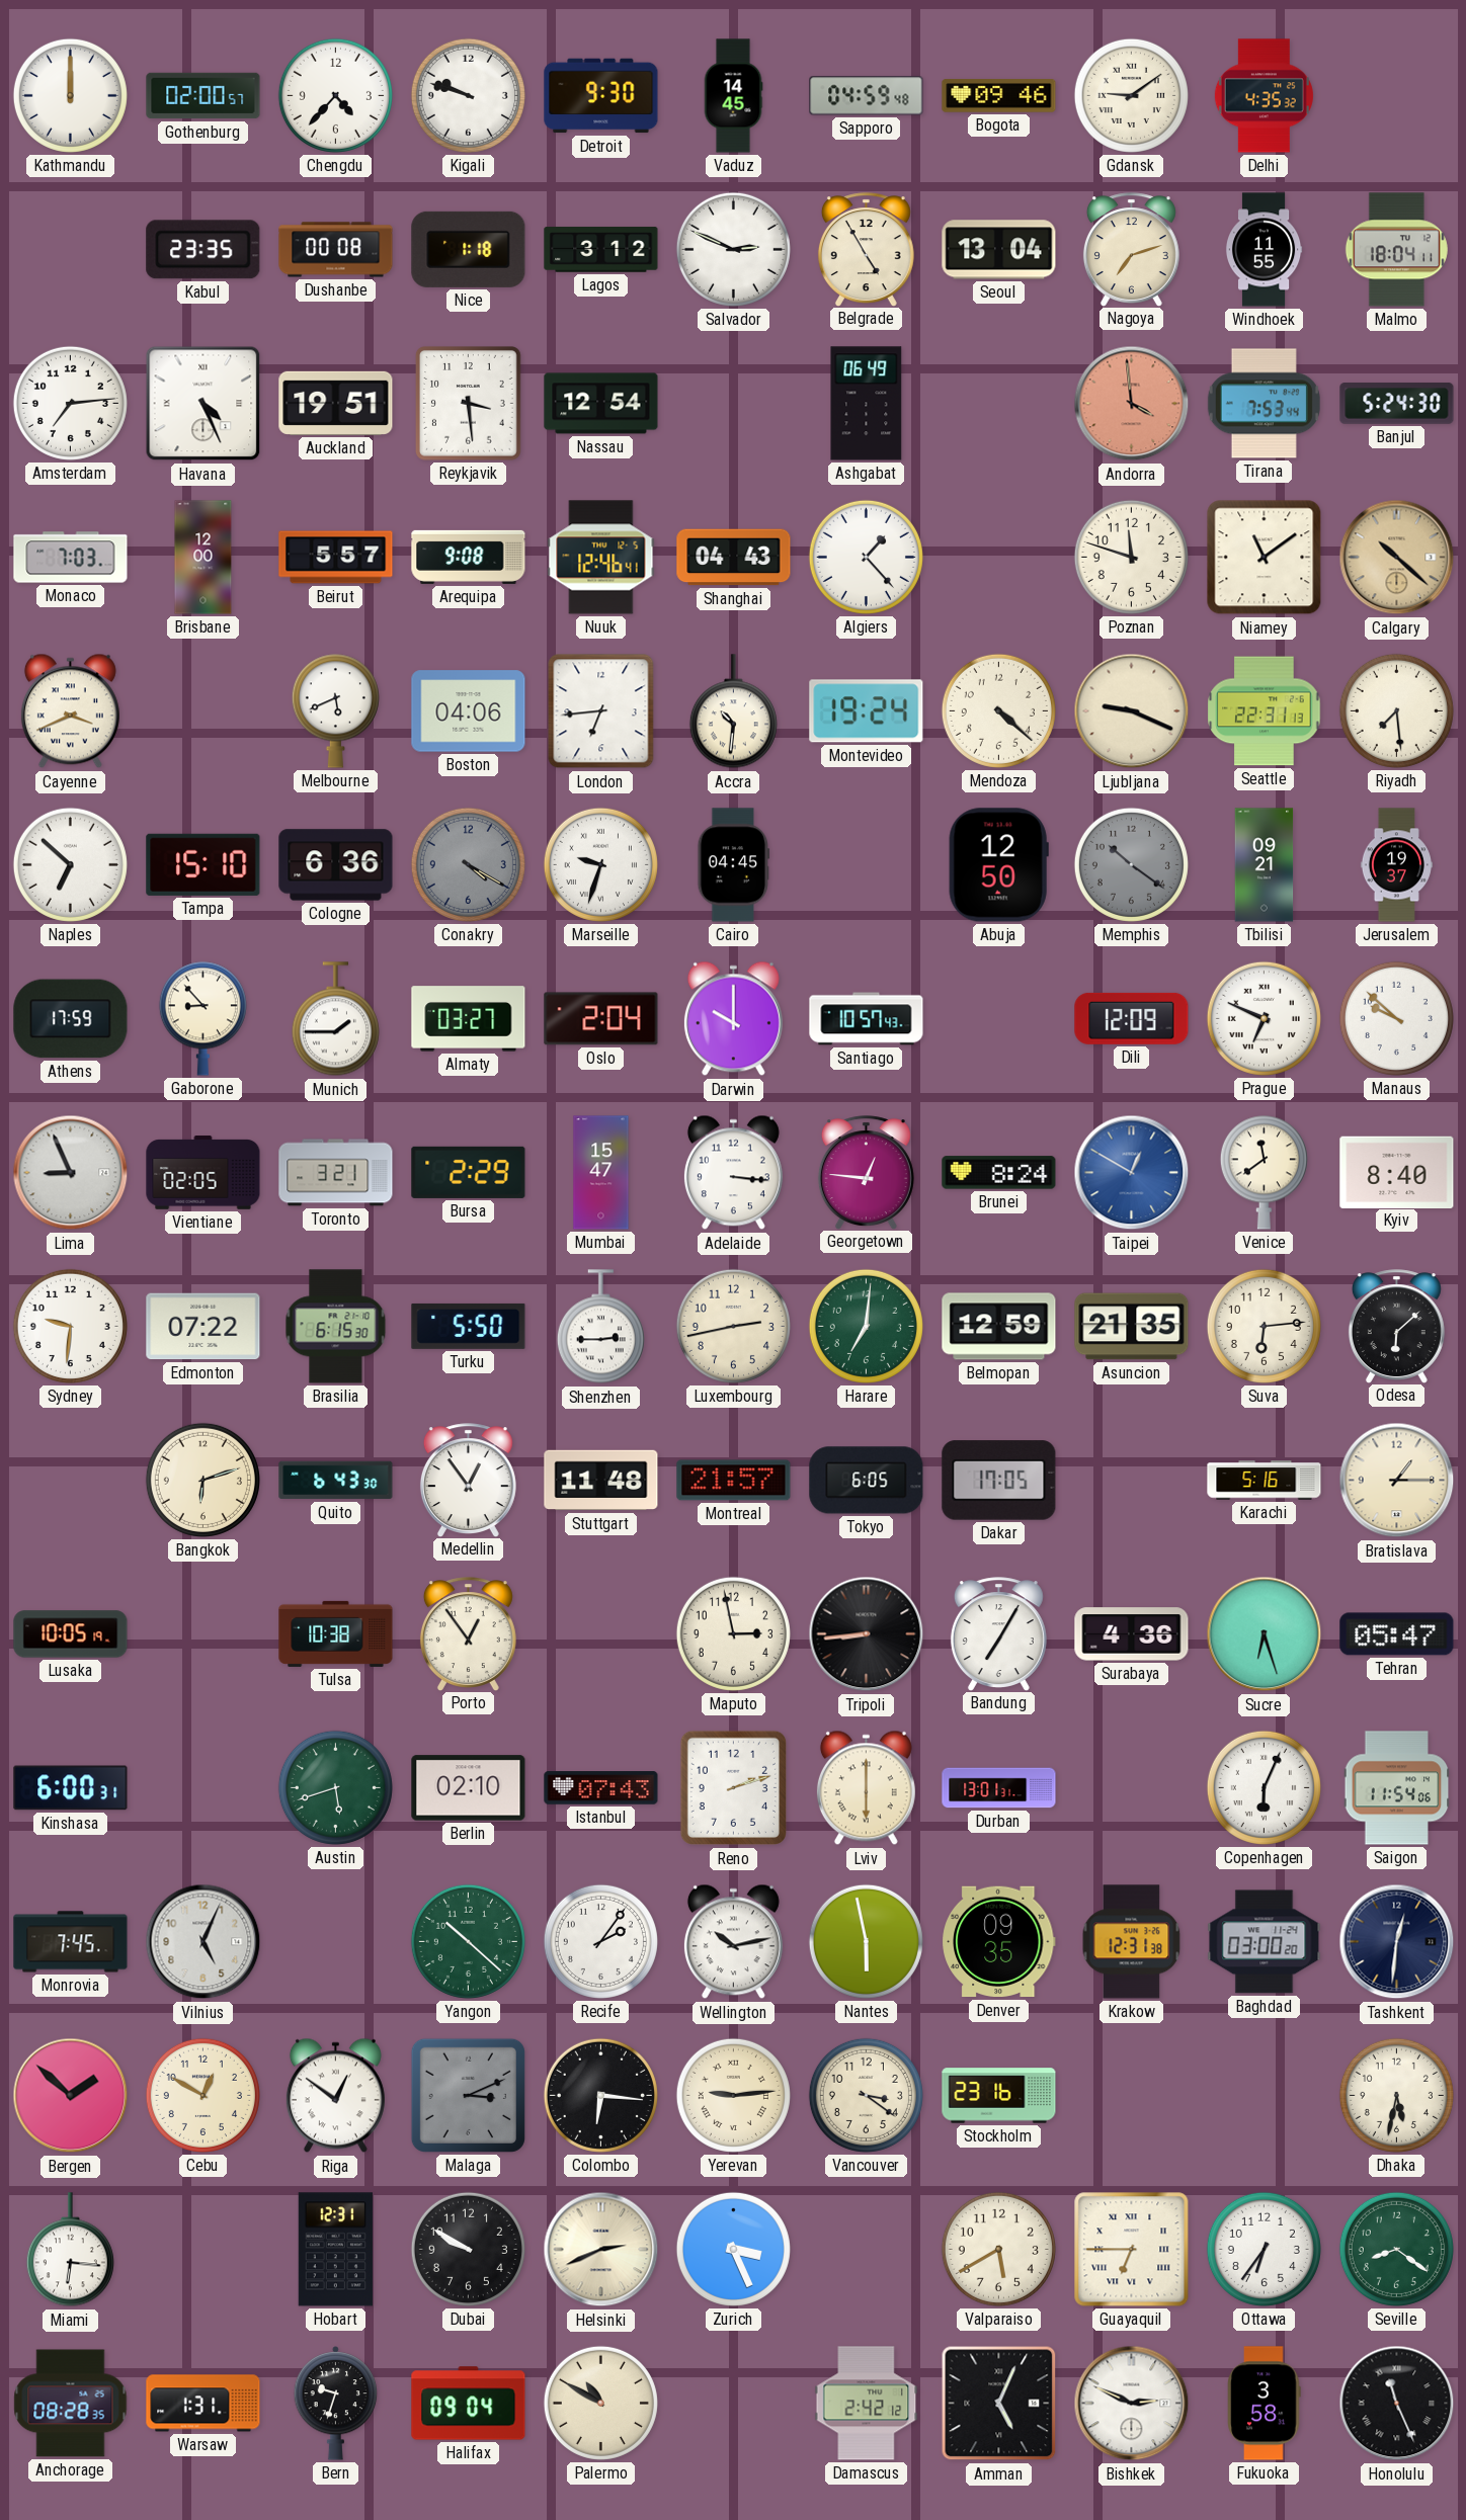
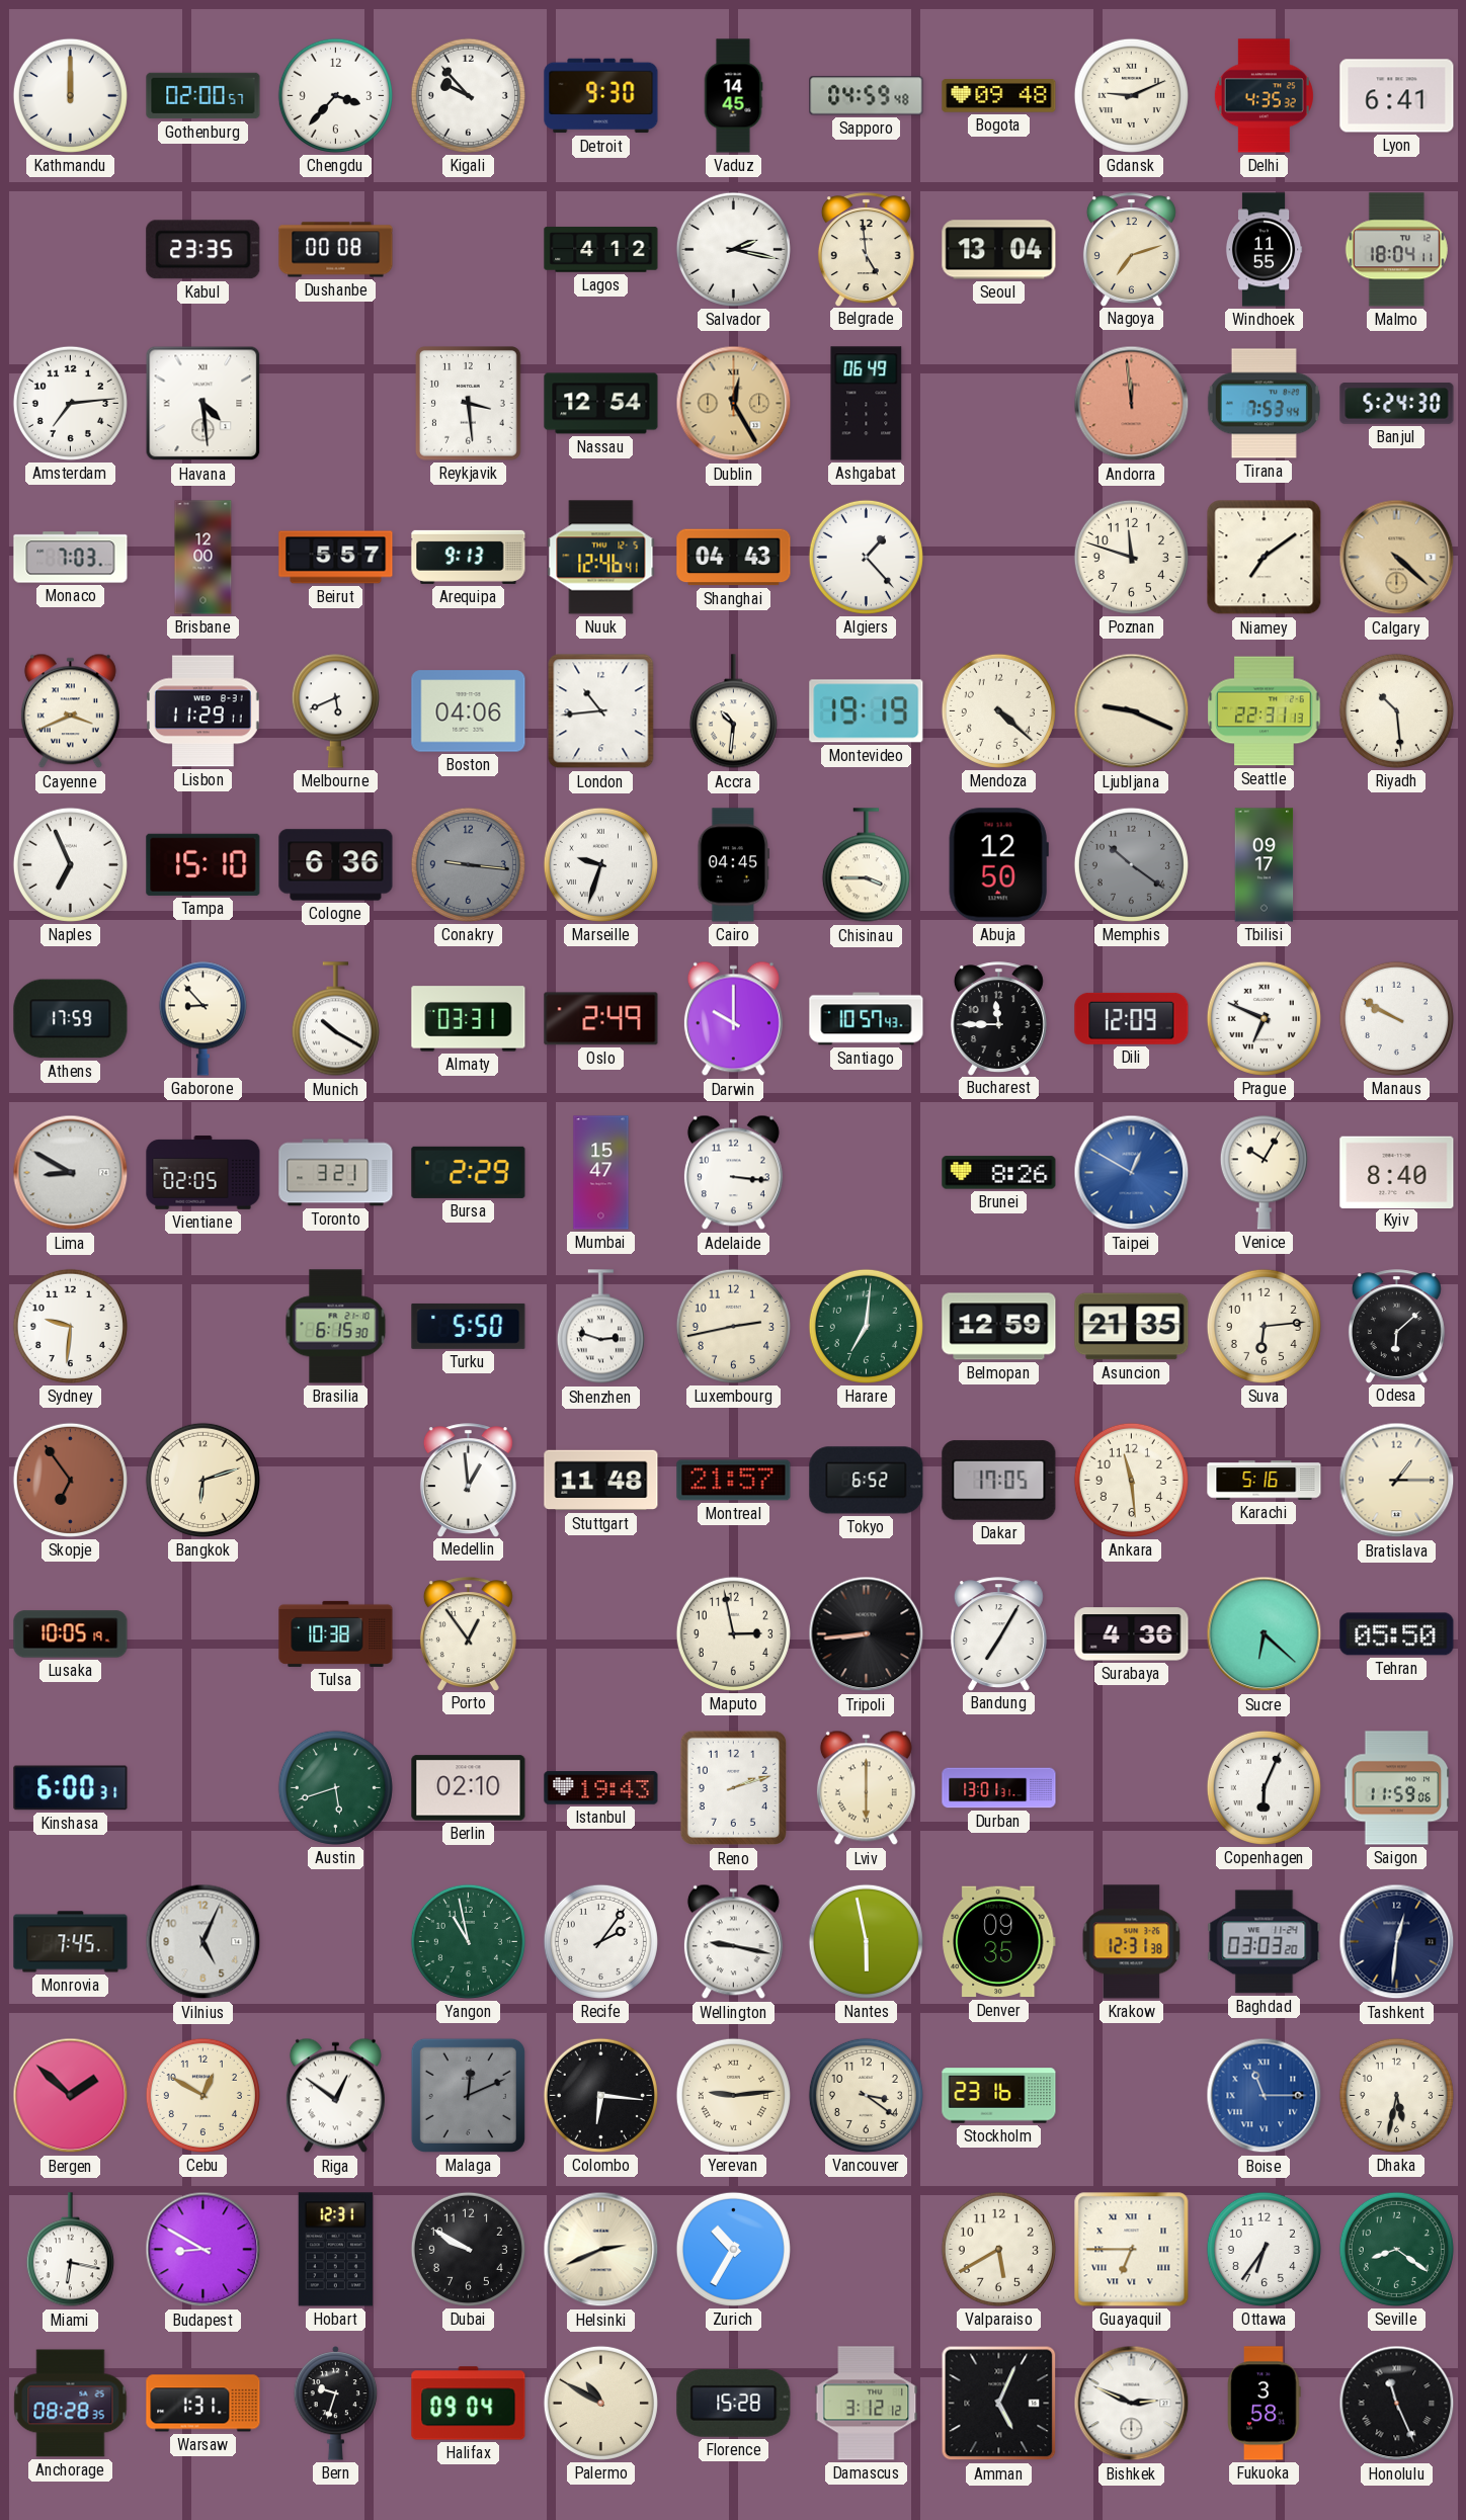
Chengdu: 4:37 -> 3:37 (335, 95)
Kigali: 9:48 -> 9:53 (468, 95)
Bogota: 09:46 -> 09:48 (999, 96)
Gdansk: 9:09 -> 9:11 (1131, 95)
Lyon: none -> 6:41 (1397, 96)
Nice: 1:18 -> none (469, 249)
Lagos: 3:12 -> 4:12 (601, 250)
Salvador: 2:49 -> 2:17 (733, 249)
Belgrade: 4:55 -> 4:59 (866, 249)
Havana: 4:26 -> 4:29 (203, 404)
Auckland: 19:51 -> none (336, 403)
Dublin: none -> 12:25 (734, 404)
Andorra: 3:59 -> 11:59 (1132, 404)
Arequipa: 9:08 -> 9:13 (469, 557)
Niamey: 11:09 -> 7:09 (1265, 558)
Calgary: 10:22 -> 4:22 (1397, 558)
Lisbon: none -> 11:29 (202, 711)
London: 6:44 -> 10:44 (601, 711)
Montevideo: 19:24 -> 19:19 (867, 711)
Riyadh: 7:29 -> 10:29 (1396, 710)
Naples: 6:52 -> 6:56 (70, 864)
Conakry: 4:20 -> 9:16 (468, 864)
Chisinau: none -> 3:45 (866, 865)
Tbilisi: 09:21 -> 09:17 (1265, 865)
Jerusalem: 19:37 -> none (1396, 865)
Munich: 1:45 -> 10:20 (335, 1019)
Almaty: 03:27 -> 03:31 (469, 1019)
Oslo: 2:04 -> 2:49 (601, 1019)
Bucharest: none -> 11:45 (998, 1018)
Manaus: 9:52 -> 9:50 (1396, 1018)
Lima: 8:56 -> 8:50 (71, 1173)
Georgetown: 12:46 -> none (866, 1172)
Brunei: 8:24 -> 8:26 (999, 1173)
Venice: 11:39 -> 10:05 (1264, 1172)
Edmonton: 07:22 -> none (203, 1327)
Shenzhen: 2:45 -> 2:48 (600, 1327)
Skopje: none -> 6:54 (70, 1480)
Quito: 6:43 -> none (336, 1481)
Medellin: 12:54 -> 12:59 (468, 1480)
Tokyo: 6:05 -> 6:52 (867, 1481)
Ankara: none -> 11:29 (1131, 1480)
Sucre: 6:27 -> 6:22 (1265, 1634)
Tehran: 05:47 -> 05:50 (1397, 1634)
Istanbul: 07:43 -> 19:43 (601, 1788)
Saigon: 11:54 -> 11:59 (1397, 1788)
Yangon: 10:22 -> 10:58 (468, 1941)
Wellington: 10:13 -> 9:17 (733, 1942)
Baghdad: 03:00 -> 03:03 (1265, 1942)
Malaga: 3:11 -> 12:11 (468, 2095)
Boise: none -> 11:15 (1265, 2096)
Miami: 6:16 -> 6:17 (70, 2250)
Budapest: none -> 8:50 (203, 2250)
Zurich: 3:26 -> 10:35 (733, 2249)
Florence: none -> 15:28 (734, 2403)
Damascus: 2:42 -> 3:12 (867, 2404)
